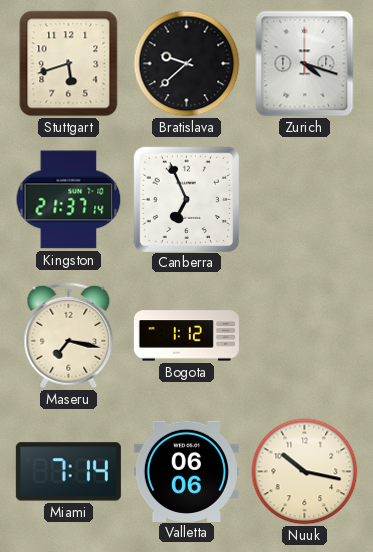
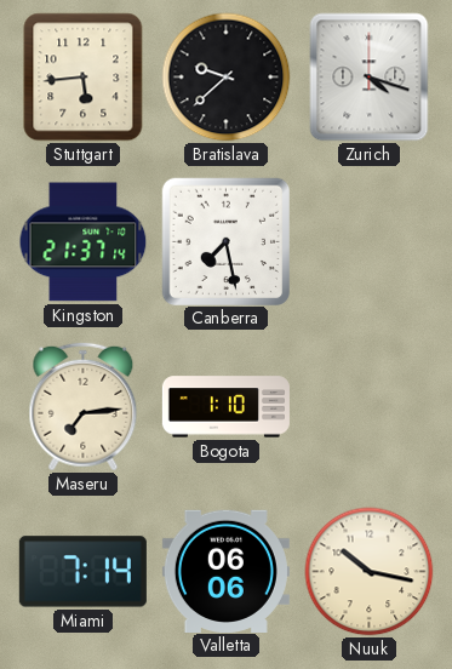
Stuttgart: 5:42 -> 5:44 (84, 78)
Canberra: 6:56 -> 7:28 (225, 241)
Maseru: 7:17 -> 7:14 (84, 407)
Bogota: 1:12 -> 1:10 (225, 407)
